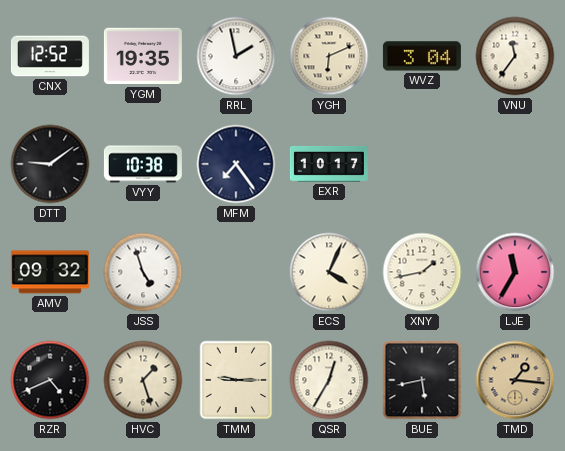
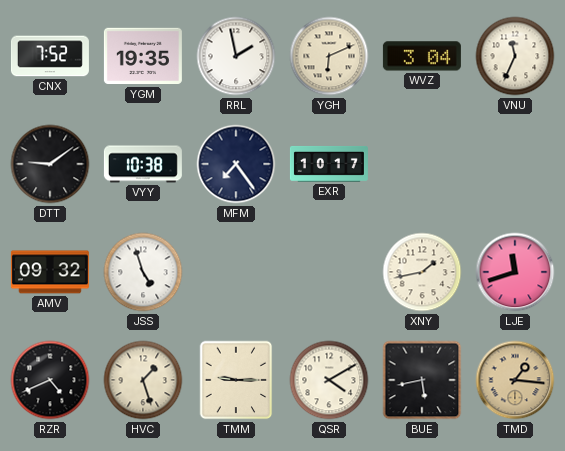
CNX: 12:52 -> 7:52 (50, 56)
VNU: 11:36 -> 11:34 (515, 56)
ECS: 4:04 -> none (329, 272)
LJE: 11:35 -> 11:42 (515, 272)
QSR: 12:35 -> 4:10 (329, 380)
